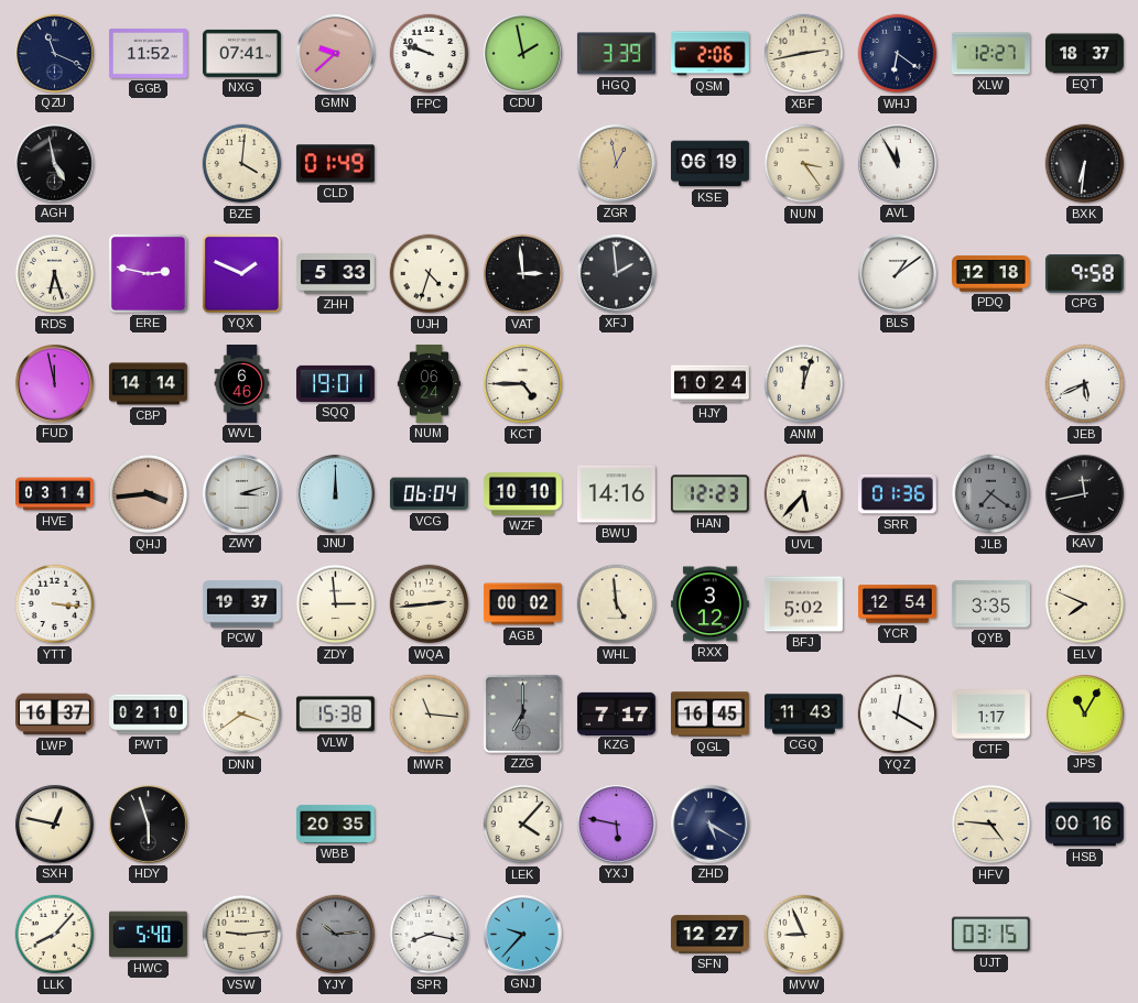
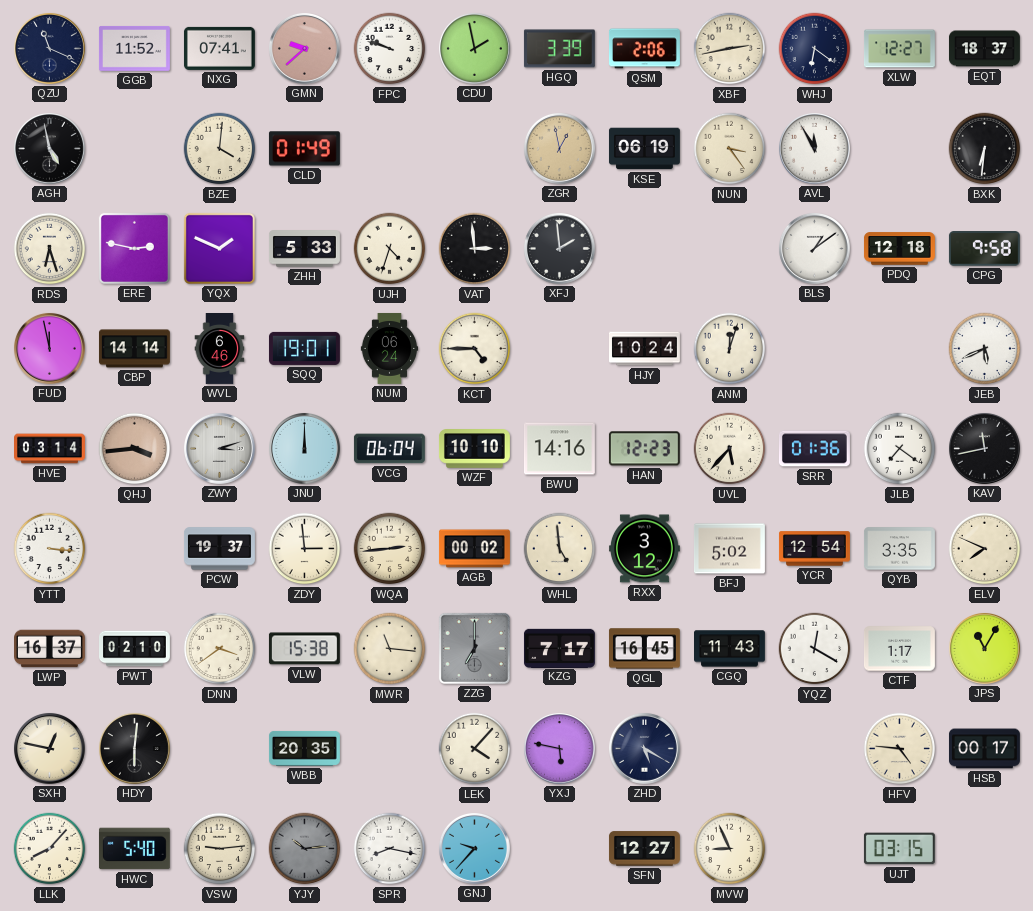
JLB dial: grey -> white (900, 449)
HDY: 5:57 -> 6:01 (134, 748)
HSB: 00:16 -> 00:17 (984, 749)
